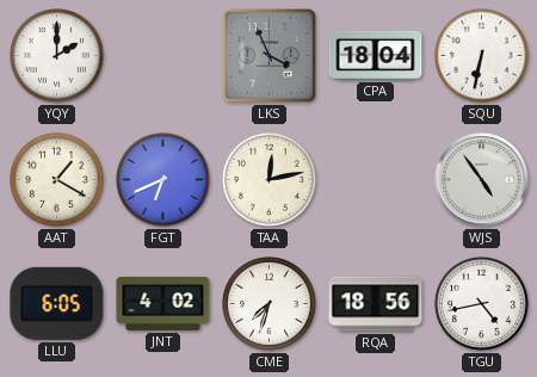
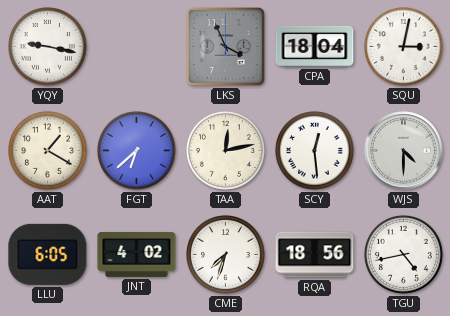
YQY: 2:00 -> 9:17 (48, 47)
SQU: 6:32 -> 3:02 (404, 47)
FGT: 6:41 -> 6:38 (137, 151)
SCY: none -> 12:29 (315, 151)
WJS: 4:54 -> 4:30 (404, 151)
